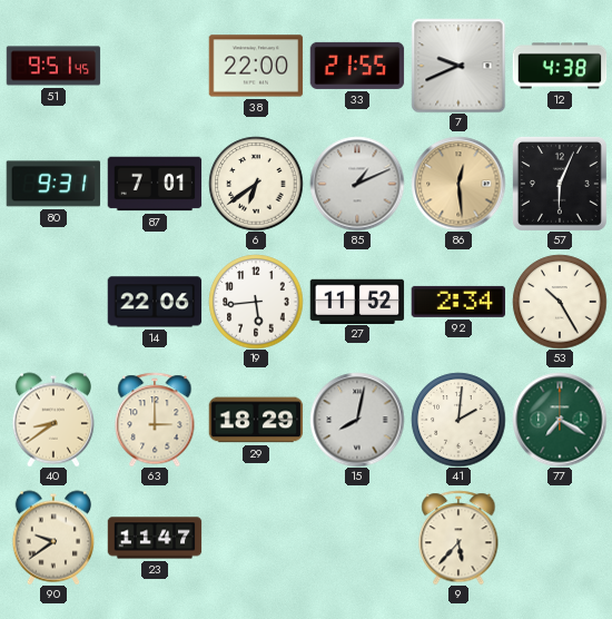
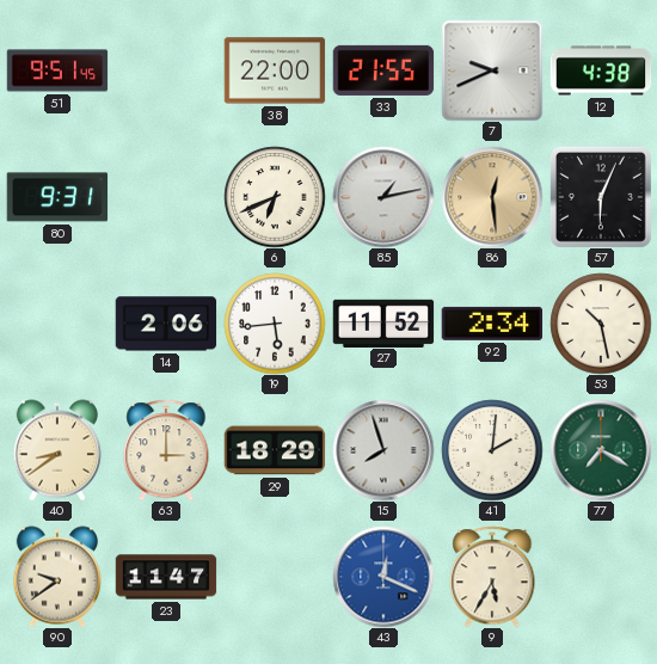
87: 7:01 -> none (155, 184)
6: 6:39 -> 6:41 (275, 197)
85: 1:11 -> 1:13 (383, 197)
14: 22:06 -> 2:06 (166, 324)
53: 10:25 -> 10:28 (601, 324)
15: 8:02 -> 7:57 (383, 450)
43: none -> 12:19 (383, 577)
9: 5:37 -> 5:35 (492, 577)
